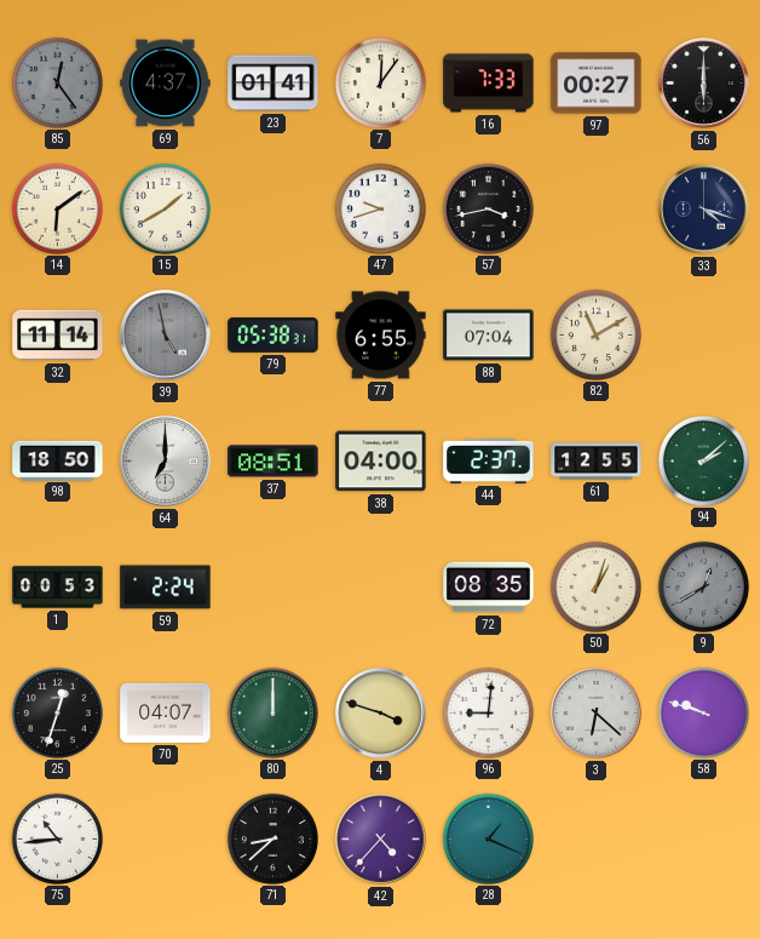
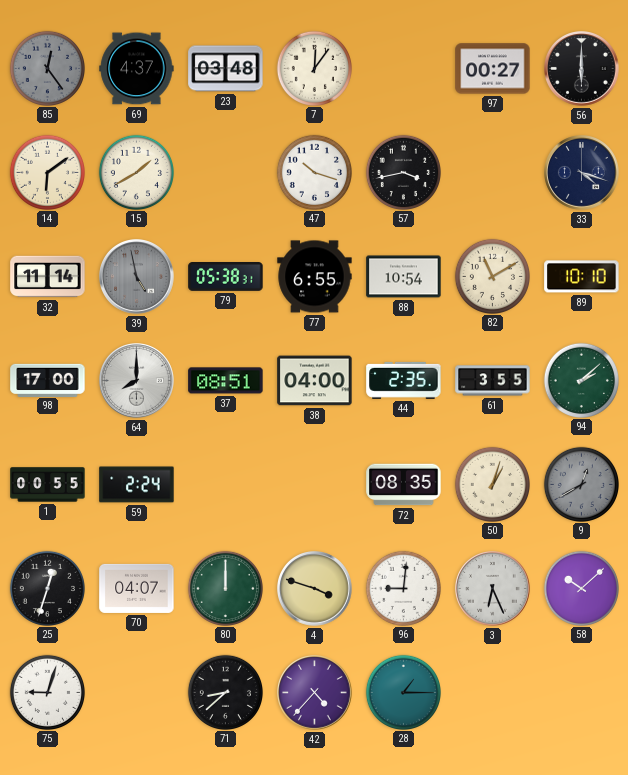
23: 01:41 -> 03:48 (226, 69)
16: 7:33 -> none (489, 84)
47: 9:42 -> 10:18 (314, 172)
88: 07:04 -> 10:54 (404, 277)
89: none -> 10:10 (582, 277)
98: 18:50 -> 17:00 (48, 380)
64: 7:00 -> 8:00 (137, 381)
44: 2:37 -> 2:35 (404, 380)
61: 12:55 -> 3:55 (493, 381)
1: 00:53 -> 00:55 (48, 485)
3: 6:22 -> 6:26 (493, 589)
58: 9:48 -> 10:08 (581, 588)
75: 10:44 -> 9:03 (47, 692)
28: 1:19 -> 1:15 (403, 692)
